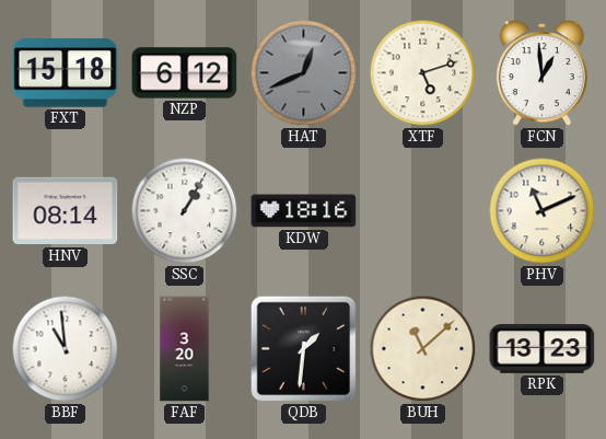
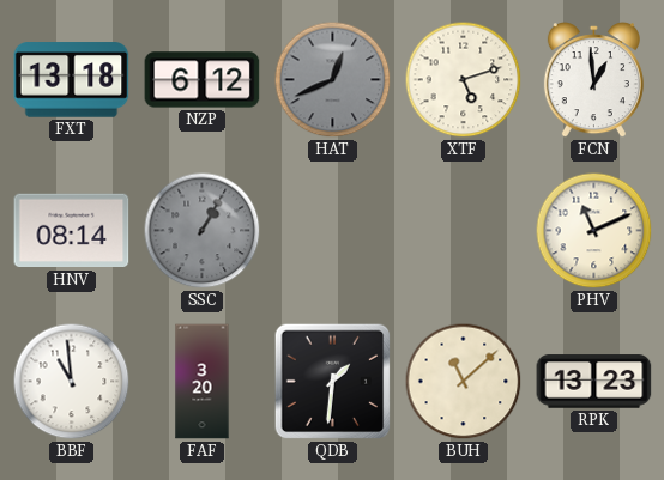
FXT: 15:18 -> 13:18 (72, 80)
SSC dial: white -> grey (203, 231)
KDW: 18:16 -> none (304, 211)
